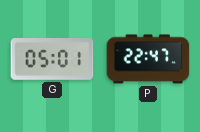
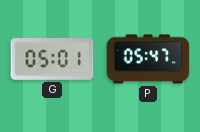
P: 22:47 -> 05:47 (148, 59)
